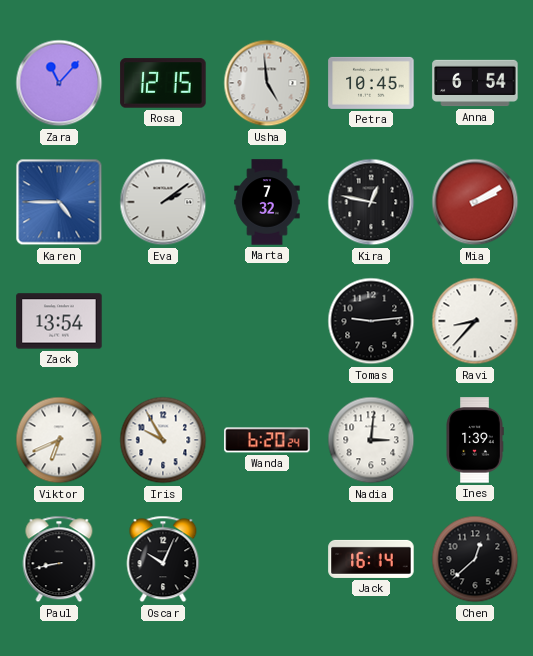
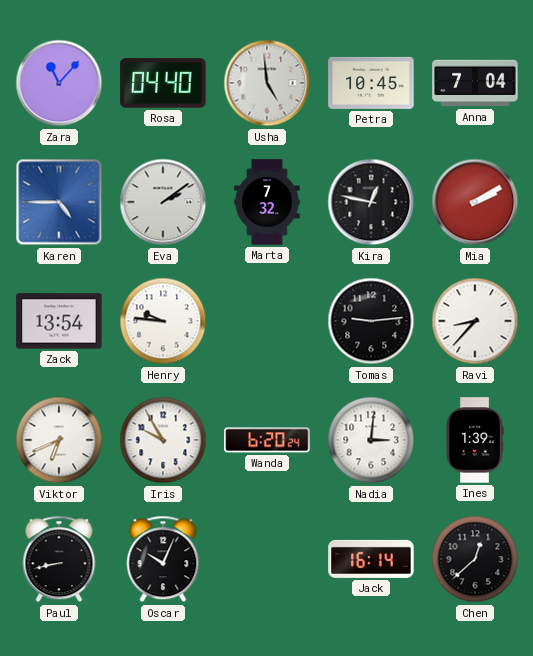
Rosa: 12:15 -> 04:40 (163, 83)
Anna: 6:54 -> 7:04 (475, 83)
Henry: none -> 9:46 (163, 321)
